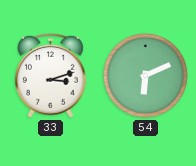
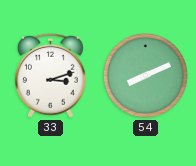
54: 6:11 -> 8:11 (145, 75)
